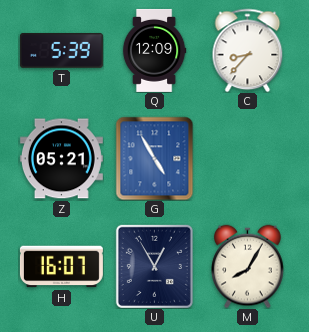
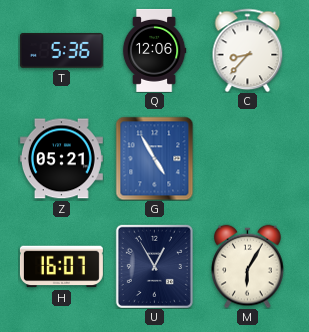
T: 5:39 -> 5:36 (61, 51)
Q: 12:09 -> 12:06 (154, 50)
M: 8:05 -> 6:05 (248, 266)
